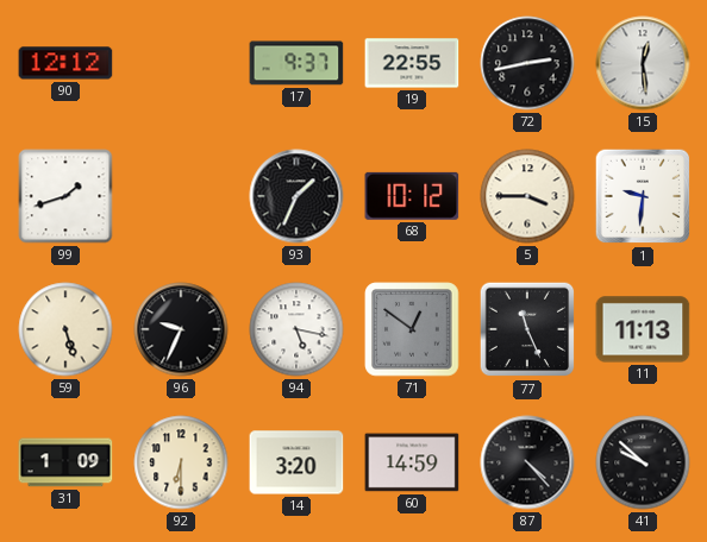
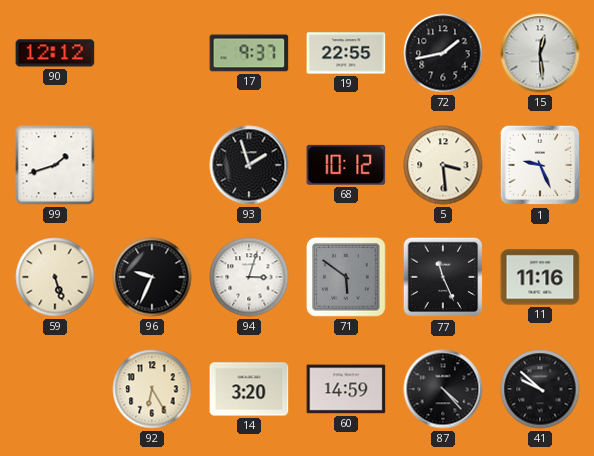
72: 2:43 -> 1:43 (443, 53)
93: 1:34 -> 1:57 (249, 165)
5: 3:45 -> 3:29 (443, 165)
1: 9:31 -> 9:26 (540, 165)
94: 5:17 -> 3:03 (249, 277)
71: 12:51 -> 5:51 (346, 277)
11: 11:13 -> 11:16 (540, 277)
31: 1:09 -> none (65, 462)
92: 6:30 -> 6:25 (152, 389)
